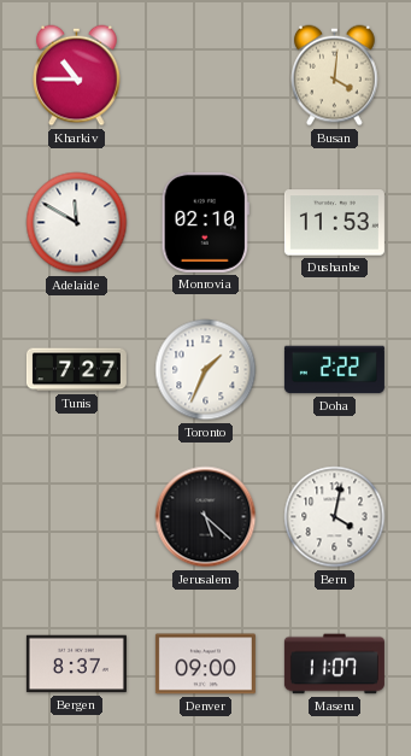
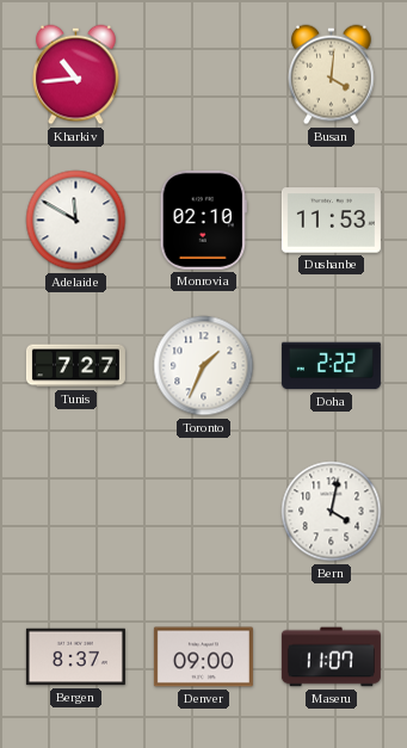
Kharkiv: 10:45 -> 10:44 (76, 75)
Jerusalem: 5:22 -> none (206, 517)
